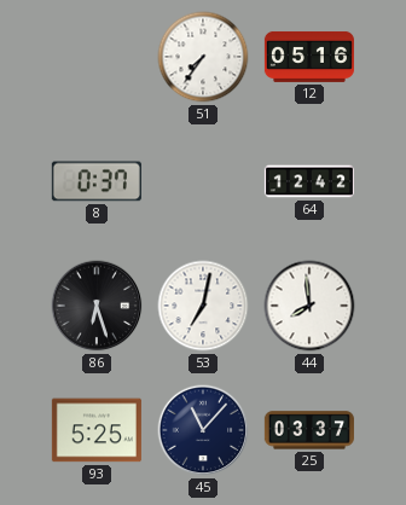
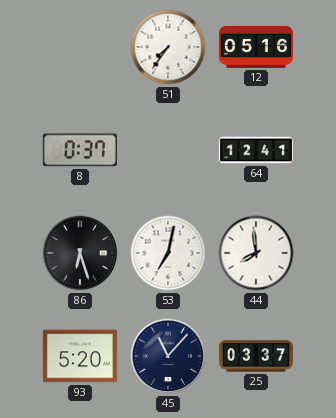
64: 12:42 -> 12:41 (256, 150)
93: 5:25 -> 5:20 (80, 356)
